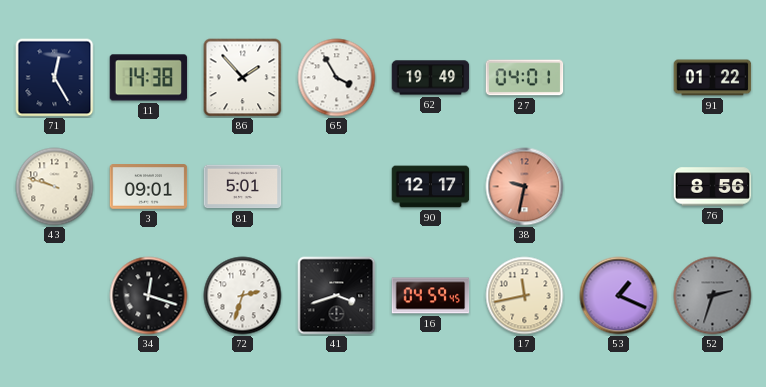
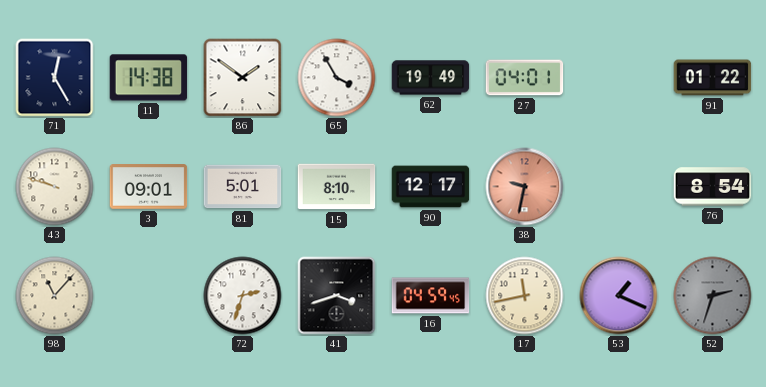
86: 1:53 -> 1:51 (243, 78)
15: none -> 8:10 (337, 187)
76: 8:56 -> 8:54 (713, 187)
98: none -> 11:07 (55, 296)
34: 12:18 -> none (149, 296)
